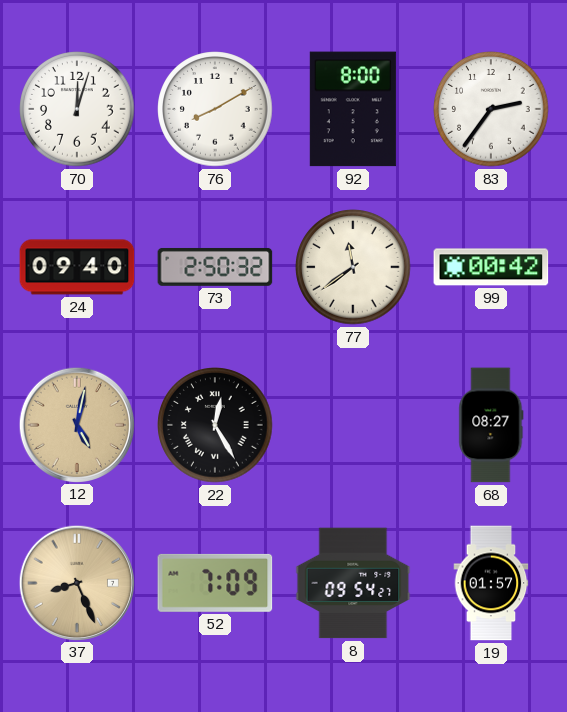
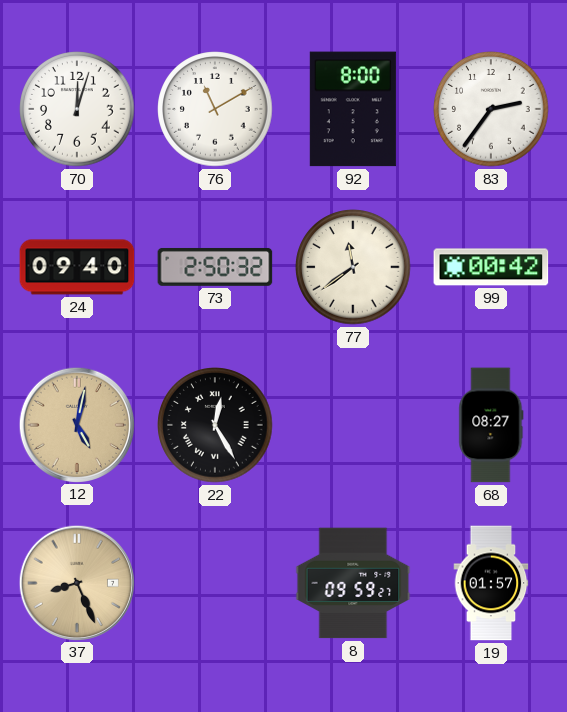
76: 8:10 -> 11:10 (215, 109)
52: 7:09 -> none (215, 583)
8: 09:54 -> 09:59 (353, 583)
